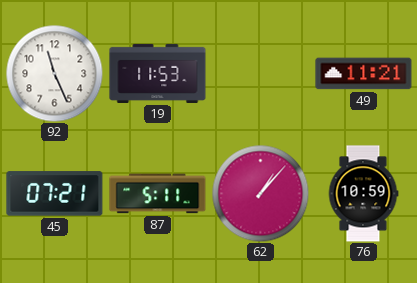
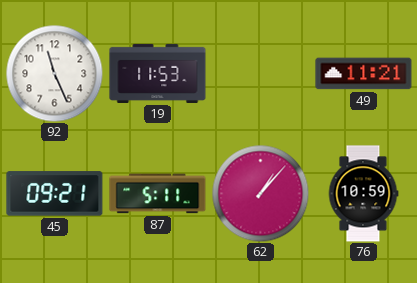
45: 07:21 -> 09:21 (55, 194)
